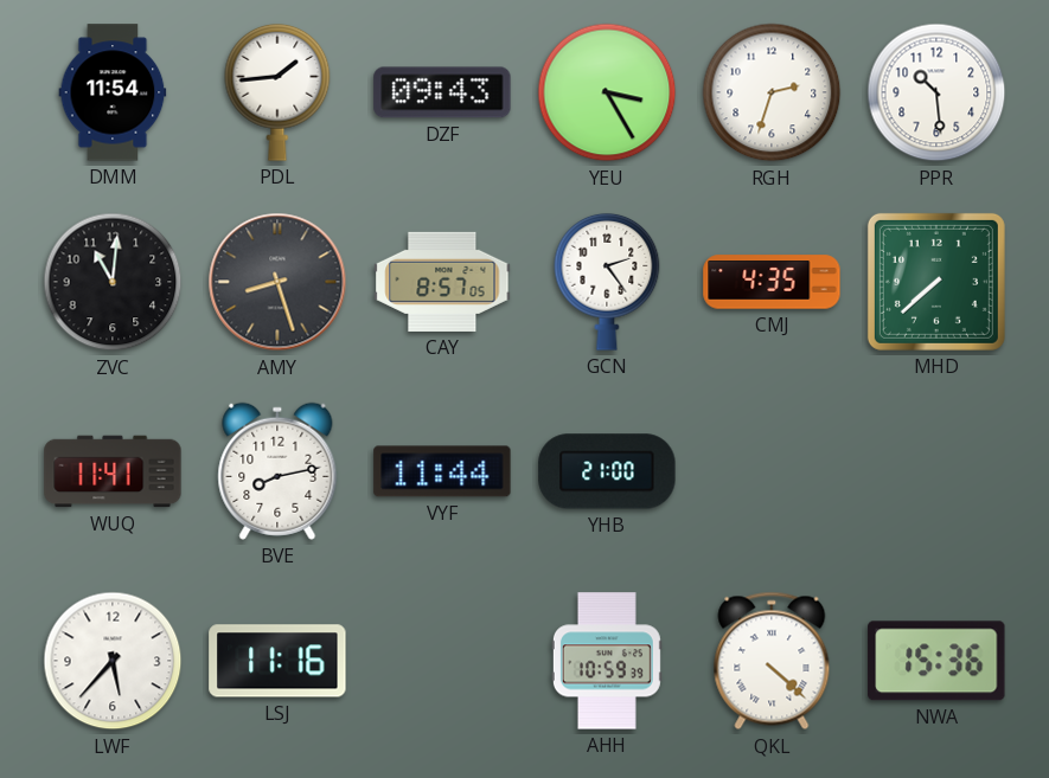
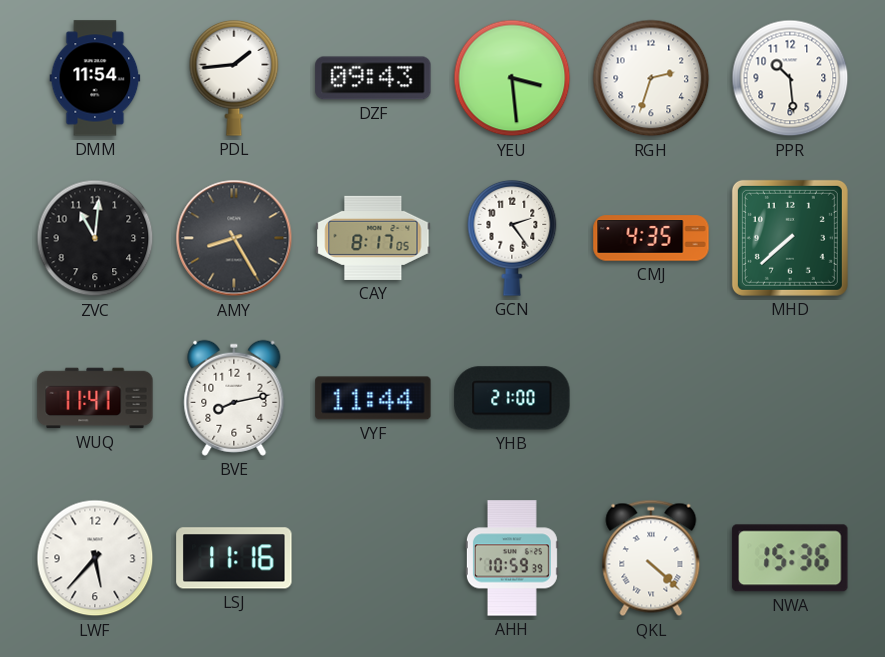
YEU: 3:25 -> 3:29 (512, 78)
AMY: 8:27 -> 8:25 (234, 238)
CAY: 8:57 -> 8:17 (373, 238)
